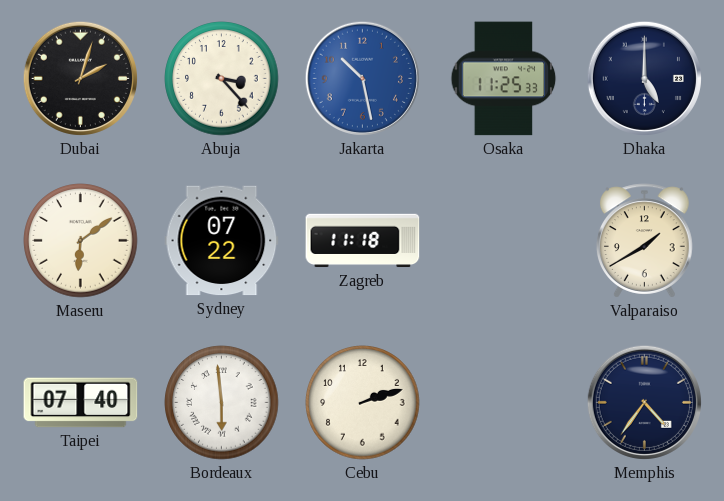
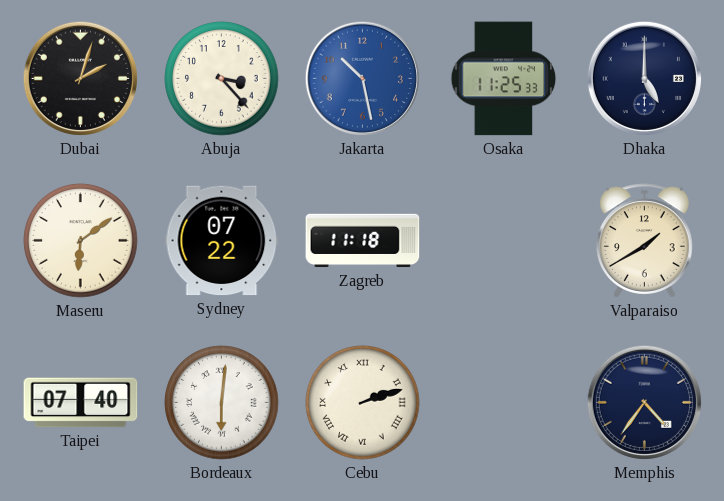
Bordeaux: 5:59 -> 6:01 (222, 403)
Cebu numerals: Arabic -> Roman (363, 403)
